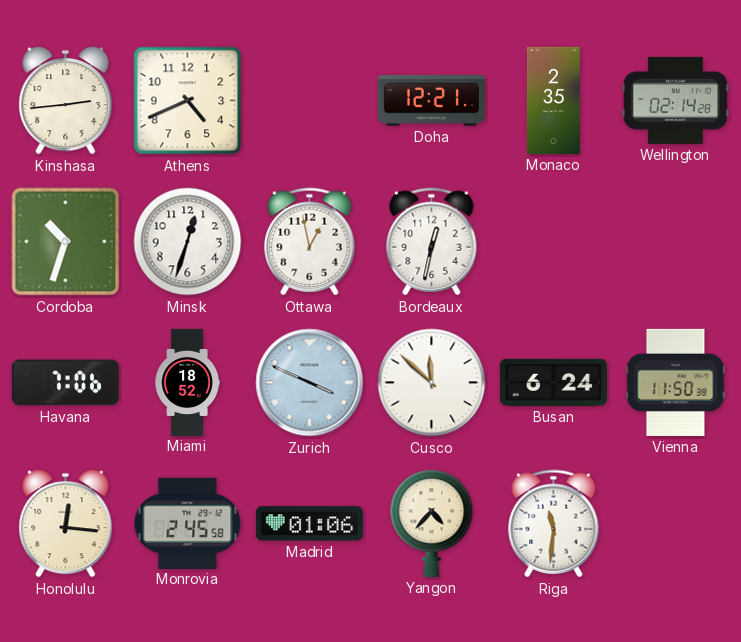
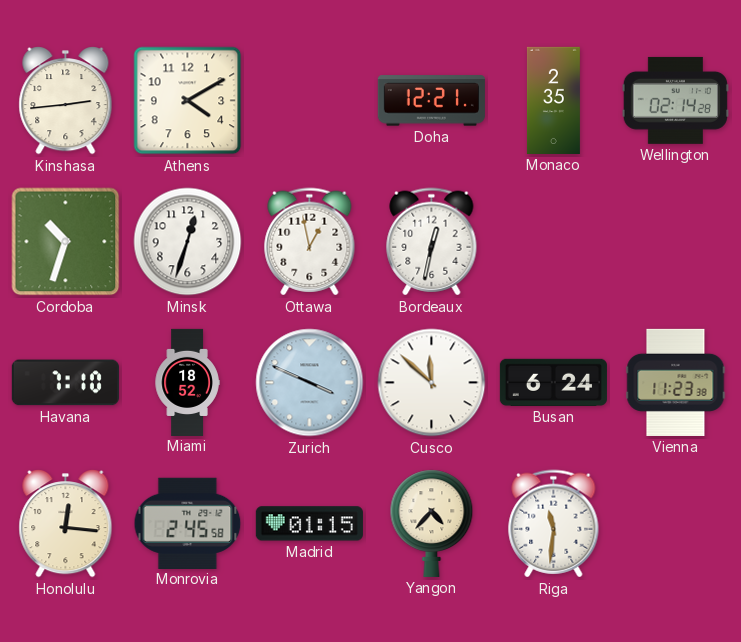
Athens: 4:41 -> 4:10 (188, 101)
Havana: 7:06 -> 7:10 (65, 383)
Vienna: 11:50 -> 11:23 (676, 382)
Madrid: 01:06 -> 01:15 (309, 524)
